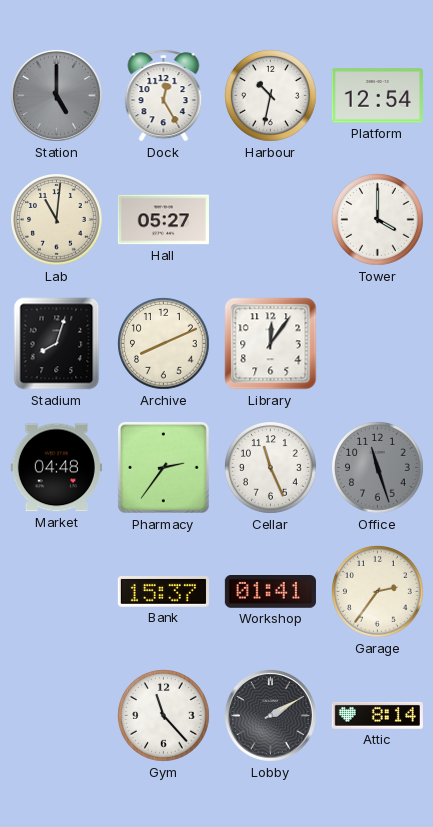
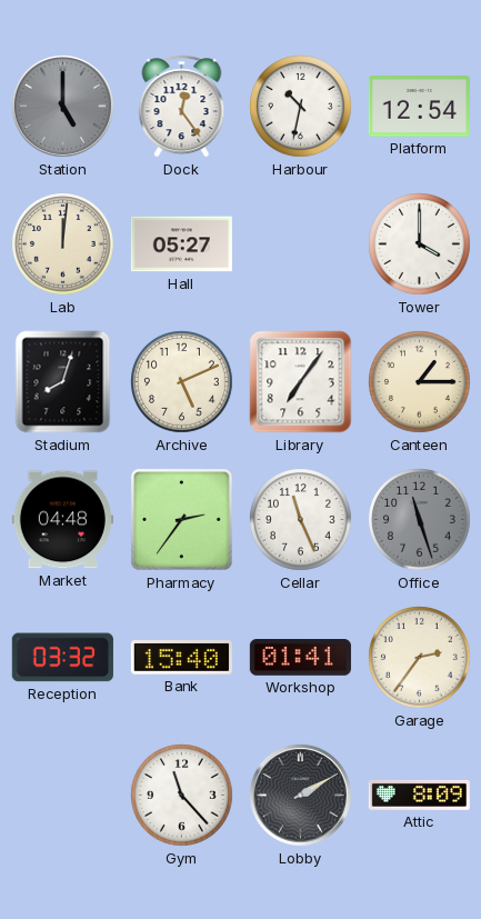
Dock: 12:25 -> 12:24 (182, 107)
Lab: 11:01 -> 12:01 (63, 244)
Archive: 8:11 -> 5:11 (182, 382)
Library: 12:06 -> 7:06 (301, 382)
Canteen: none -> 1:15 (420, 382)
Reception: none -> 03:32 (62, 658)
Bank: 15:37 -> 15:40 (181, 658)
Attic: 8:14 -> 8:09 (419, 795)
